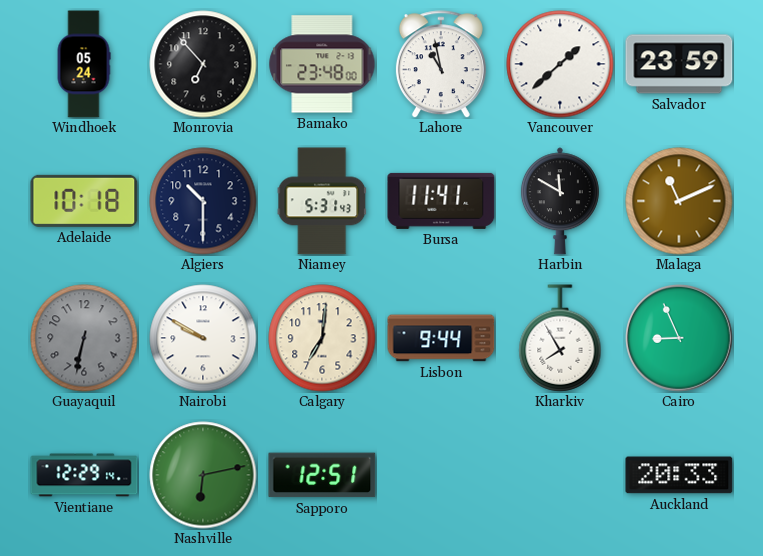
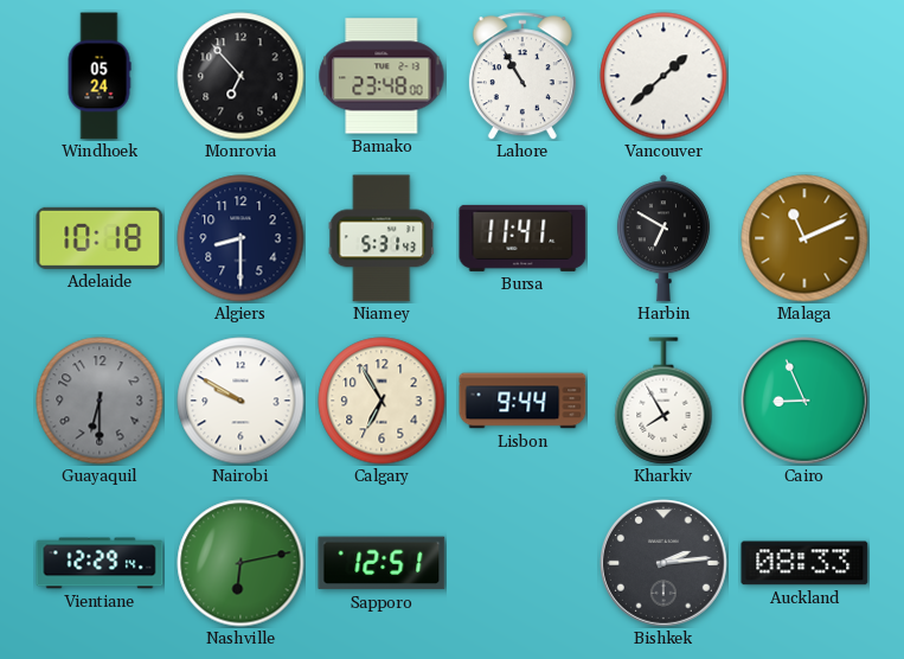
Lahore: 10:58 -> 10:55 (522, 76)
Salvador: 23:59 -> none (679, 64)
Algiers: 10:30 -> 8:30 (241, 238)
Harbin: 11:50 -> 6:50 (663, 238)
Guayaquil: 6:32 -> 6:30 (100, 401)
Calgary: 7:01 -> 6:55 (382, 401)
Bishkek: none -> 2:14 (665, 564)
Auckland: 20:33 -> 08:33 (804, 563)
